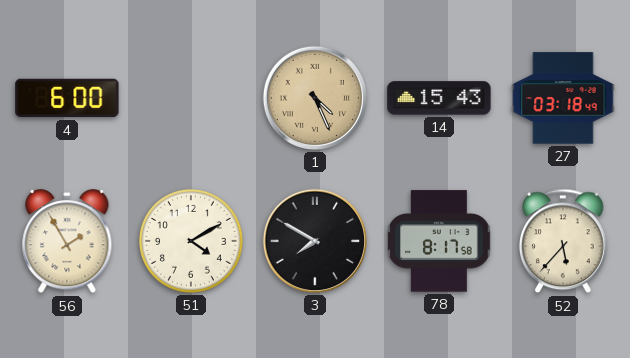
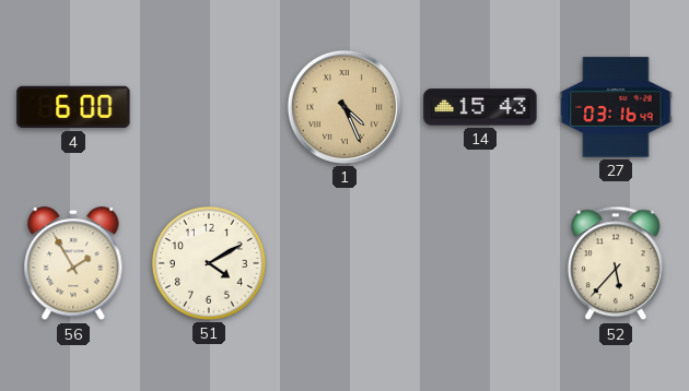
27: 03:18 -> 03:16 (616, 107)
3: 7:50 -> none (315, 241)
78: 8:17 -> none (439, 241)
